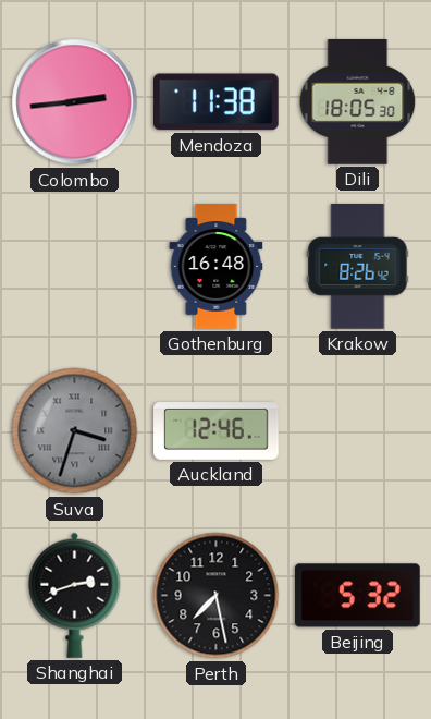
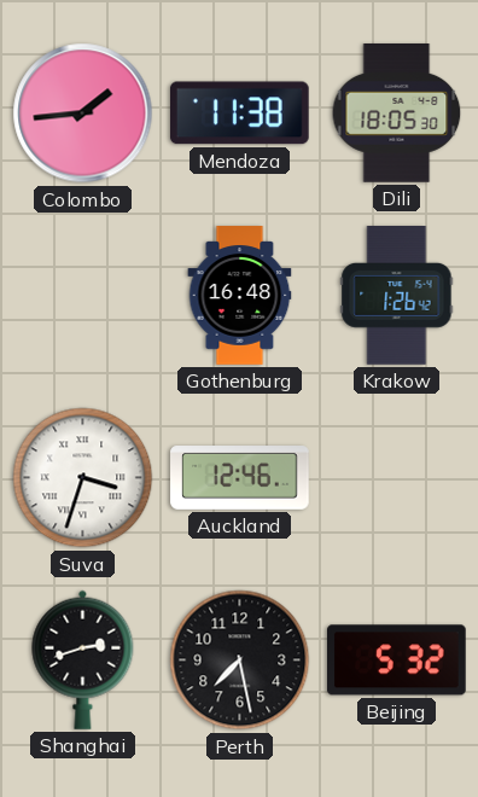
Colombo: 2:44 -> 1:44 (83, 114)
Krakow: 8:26 -> 1:26 (397, 296)
Suva dial: grey -> white (83, 478)
